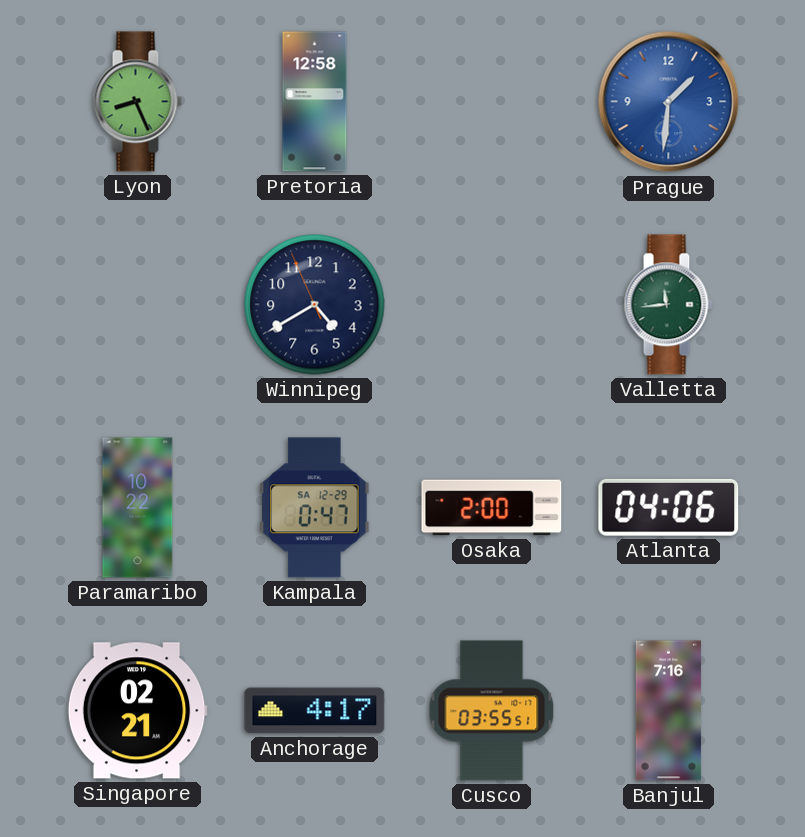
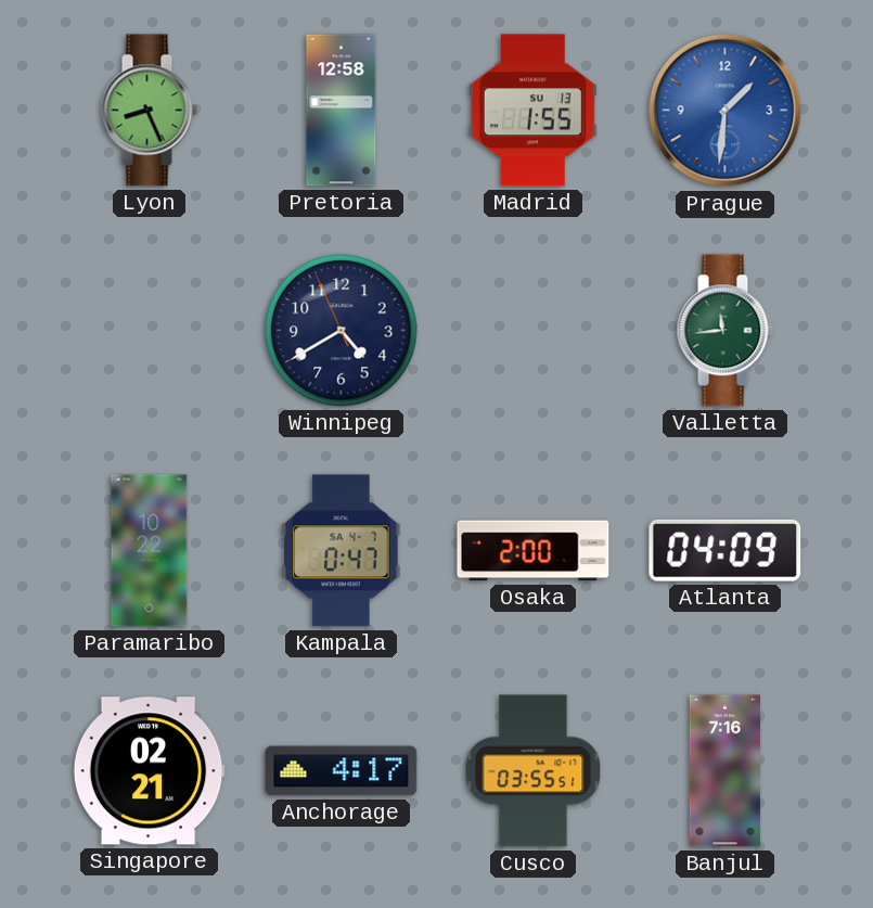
Madrid: none -> 1:55 (532, 111)
Kampala date: SA 12-29 -> SA 4-7 (342, 551)
Atlanta: 04:06 -> 04:09 (726, 550)
